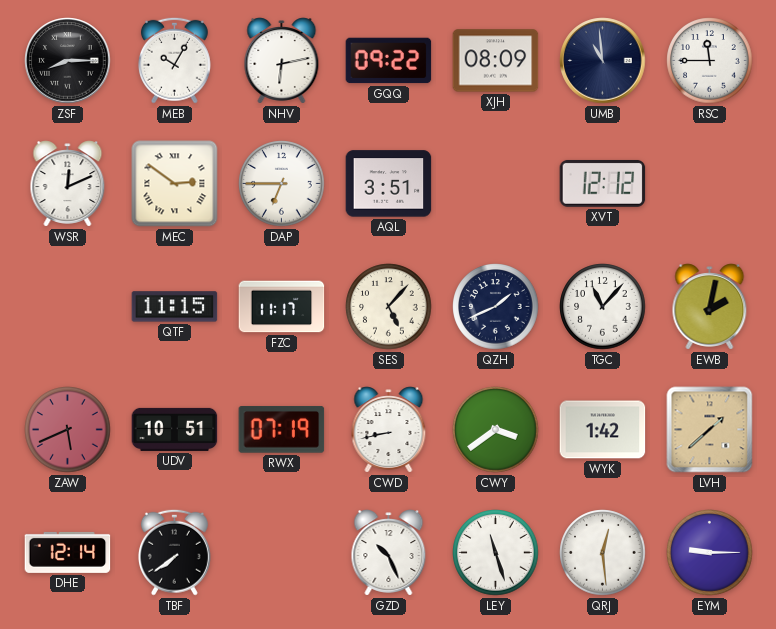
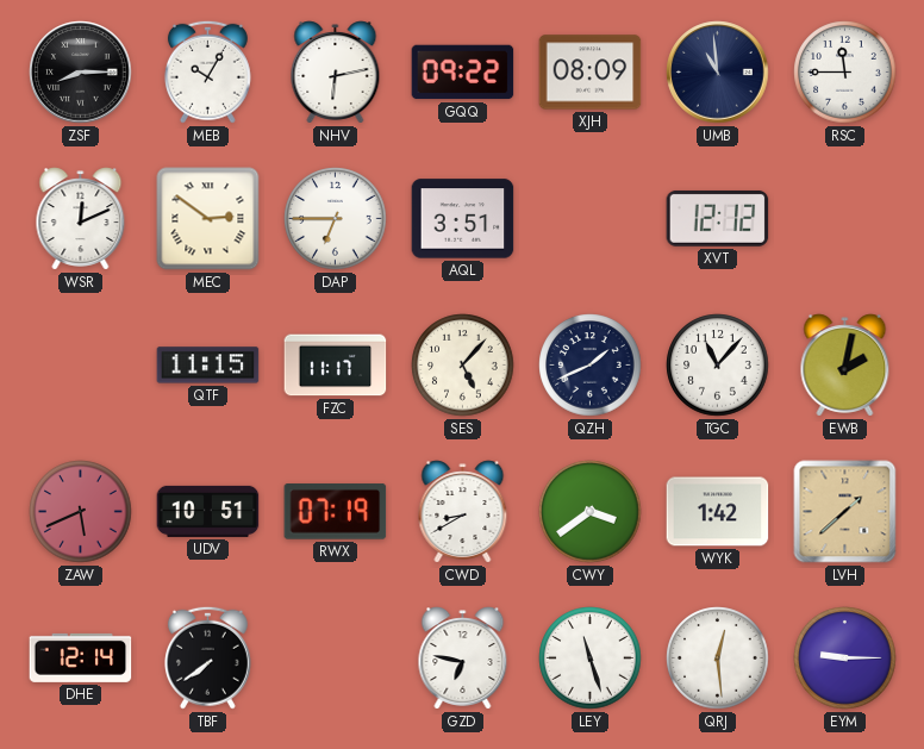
CWD: 8:43 -> 8:40 (463, 512)
GZD: 10:26 -> 6:47 (463, 659)
